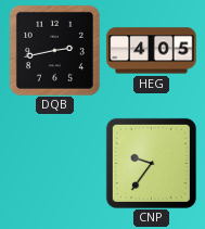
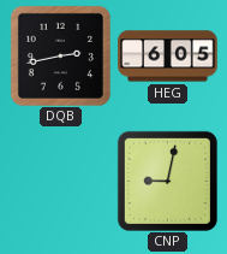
HEG: 4:05 -> 6:05 (168, 57)
CNP: 9:36 -> 9:02 (167, 181)
